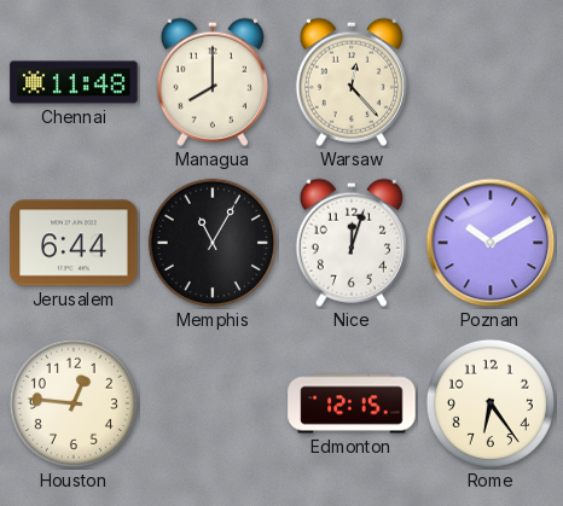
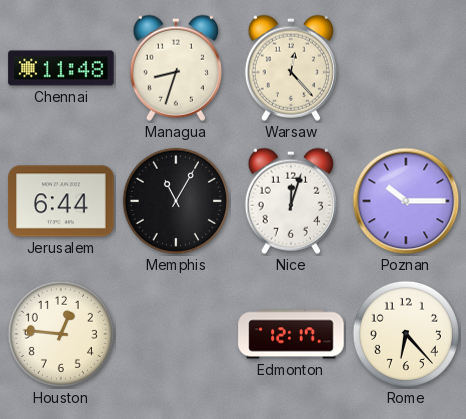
Managua: 8:00 -> 8:33 (176, 68)
Poznan: 10:10 -> 10:15 (406, 201)
Edmonton: 12:15 -> 12:17 (291, 334)
Rome: 6:24 -> 6:23 (406, 334)
